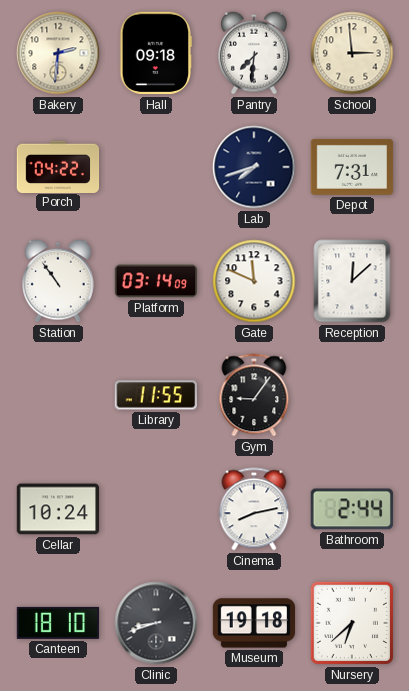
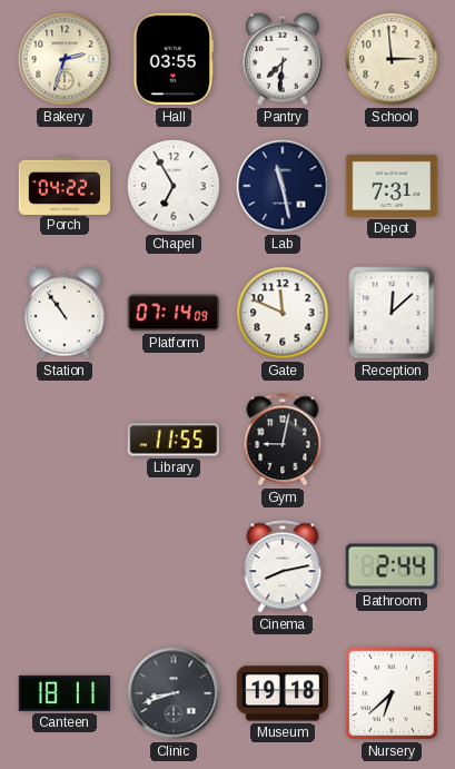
Bakery: 2:31 -> 2:33 (65, 59)
Hall: 09:18 -> 03:55 (174, 59)
Chapel: none -> 6:55 (174, 186)
Lab: 7:42 -> 11:28 (283, 186)
Platform: 03:14 -> 07:14 (174, 313)
Gym: 9:06 -> 9:02 (283, 440)
Cellar: 10:24 -> none (58, 509)
Canteen: 18:10 -> 18:11 (65, 693)
